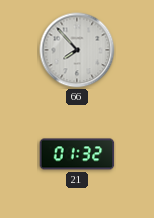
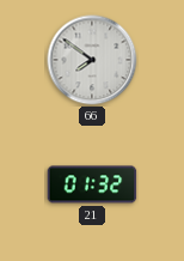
66: 7:53 -> 7:51 (92, 60)
